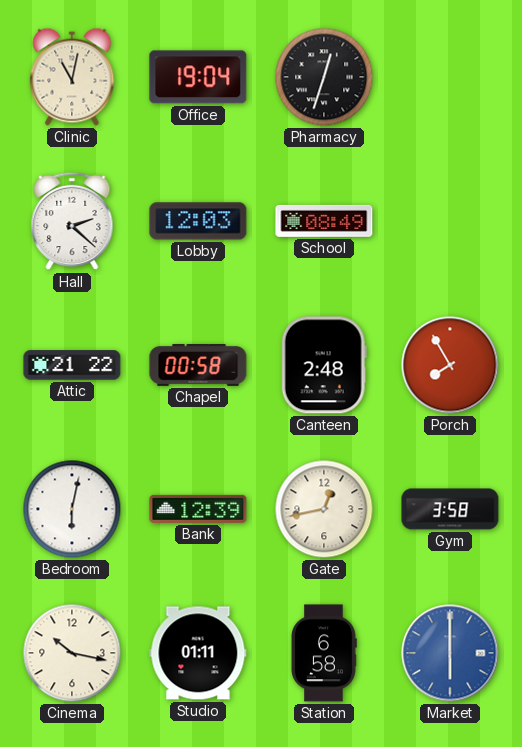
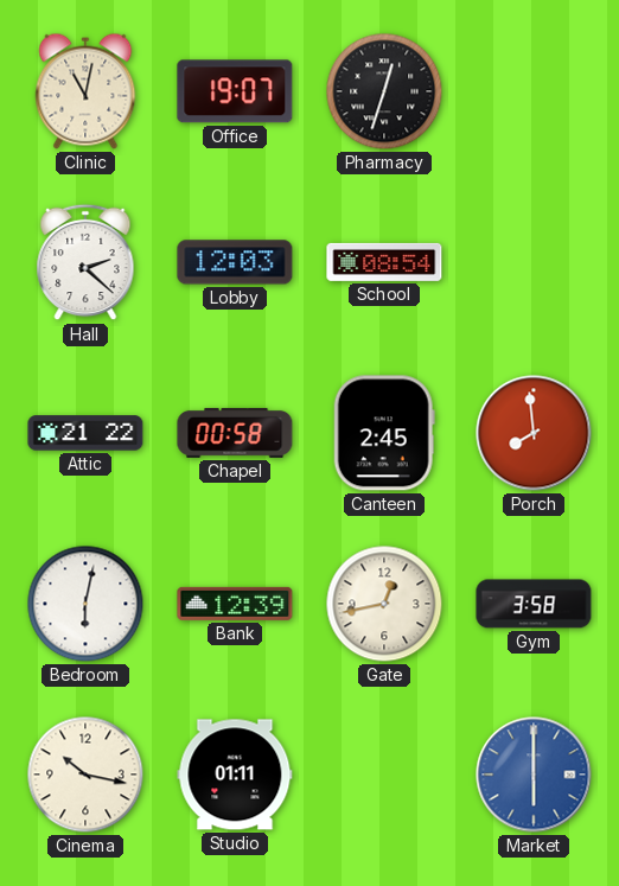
Office: 19:04 -> 19:07 (235, 91)
School: 08:49 -> 08:54 (384, 262)
Canteen: 2:48 -> 2:45 (384, 433)
Porch: 7:55 -> 7:59 (534, 433)
Station: 6:58 -> none (324, 653)
